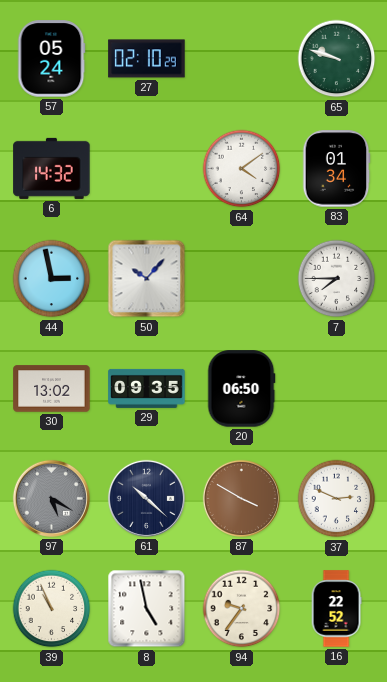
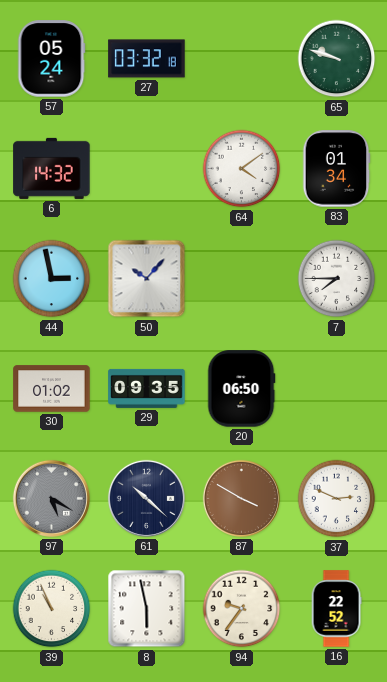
27: 02:10 -> 03:32 (147, 59)
30: 13:02 -> 01:02 (52, 389)
8: 4:58 -> 5:58 (147, 609)
